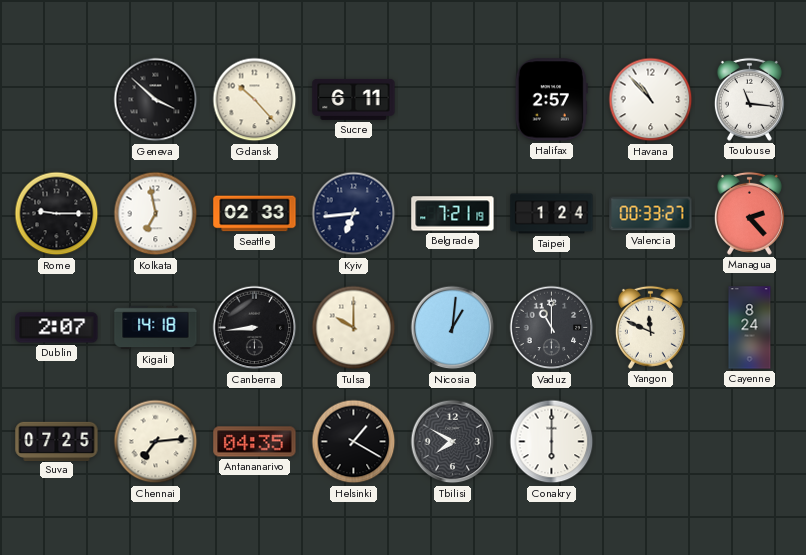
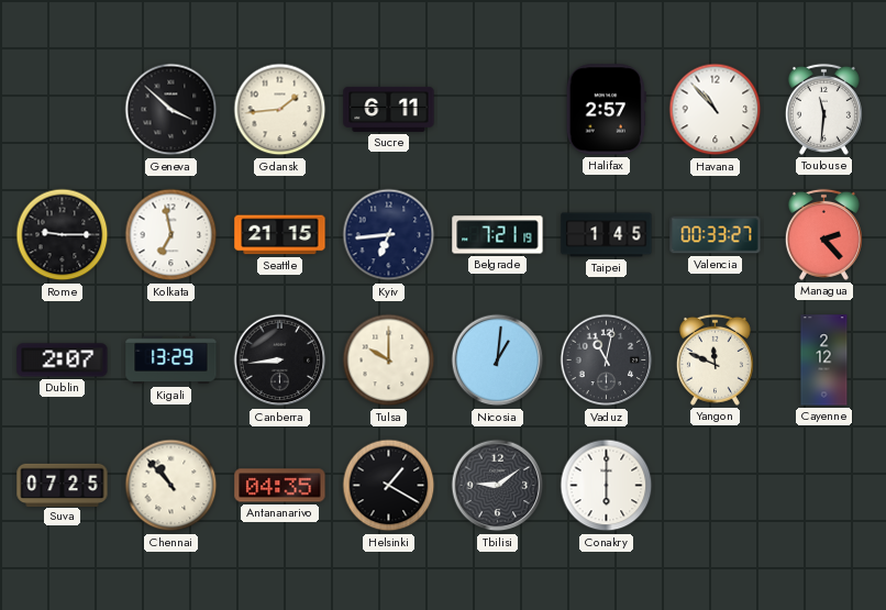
Gdansk: 10:23 -> 1:44 (280, 110)
Toulouse: 11:16 -> 11:31 (823, 109)
Seattle: 02:33 -> 21:15 (280, 235)
Taipei: 1:24 -> 1:45 (607, 235)
Kigali: 14:18 -> 13:29 (171, 361)
Vaduz: 11:00 -> 11:02 (607, 361)
Cayenne: 8:24 -> 2:12 (824, 361)
Chennai: 7:14 -> 10:53 (171, 486)
Tbilisi: 7:50 -> 9:09 (498, 486)
